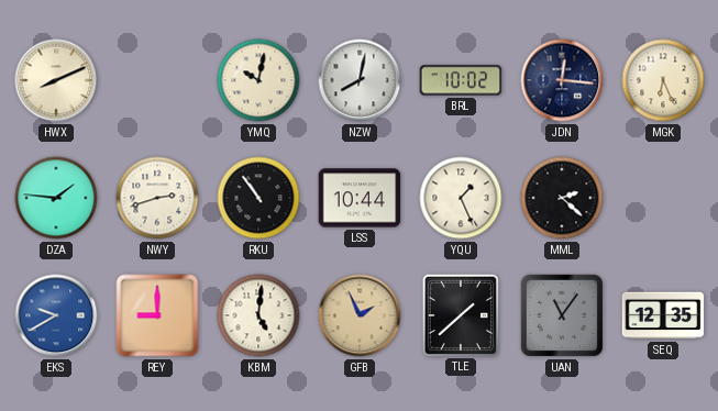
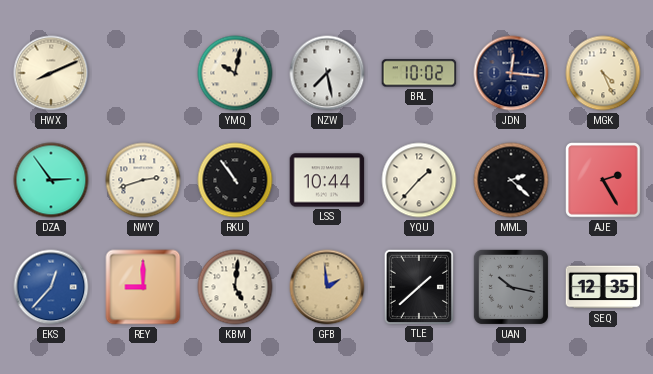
NZW: 8:02 -> 7:28 (327, 73)
MGK: 6:26 -> 4:26 (603, 73)
DZA: 1:46 -> 2:54 (51, 180)
YQU: 1:26 -> 1:37 (419, 180)
AJE: none -> 2:25 (603, 180)
EKS: 9:40 -> 12:37 (51, 287)
GFB: 1:56 -> 1:59 (327, 287)
UAN: 11:06 -> 10:17 (511, 287)
